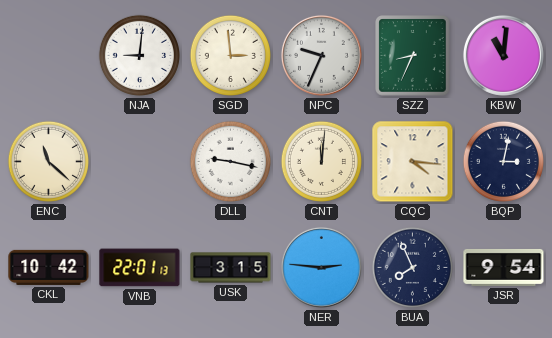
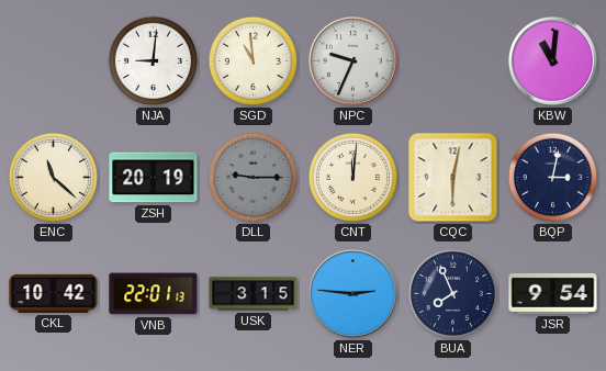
SGD: 2:59 -> 10:59 (252, 60)
SZZ: 8:34 -> none (413, 56)
ZSH: none -> 20:19 (154, 178)
DLL: 9:17 -> 9:15 (252, 177)
DLL dial: white -> grey (252, 177)
CQC: 4:16 -> 6:02 (453, 178)
